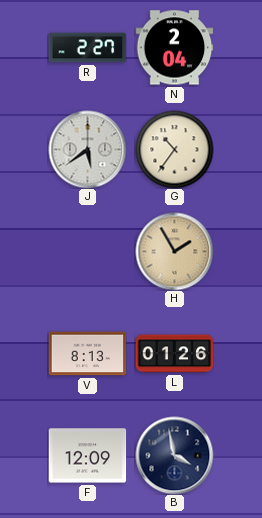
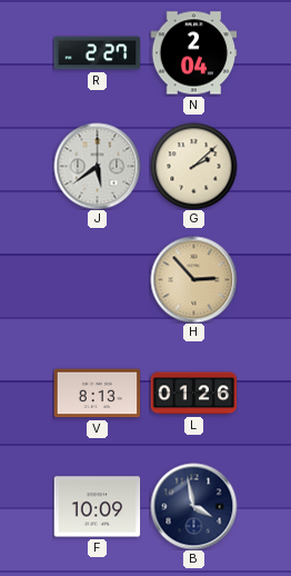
G: 10:36 -> 2:08 (193, 166)
H: 1:55 -> 2:53 (193, 279)
F: 12:09 -> 10:09 (97, 507)
